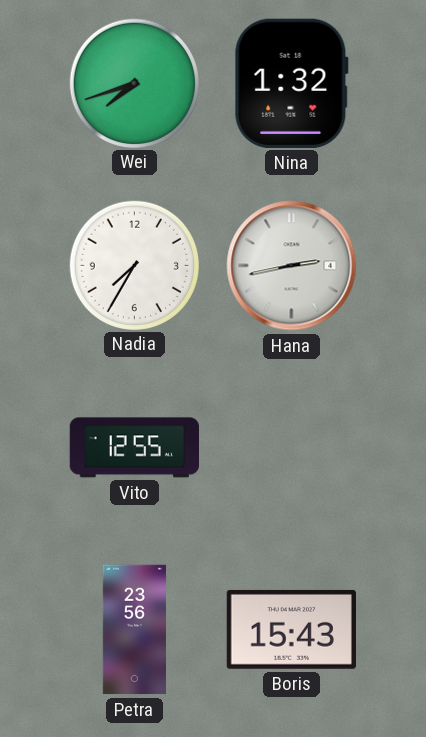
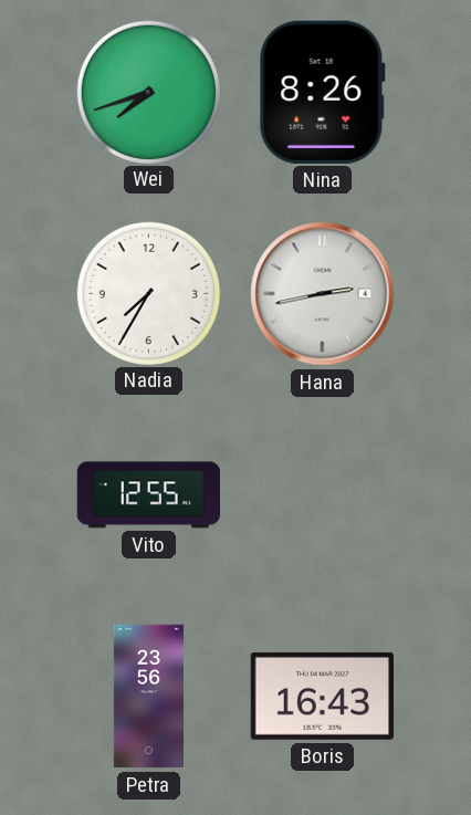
Nina: 1:32 -> 8:26 (322, 92)
Boris: 15:43 -> 16:43 (322, 696)
